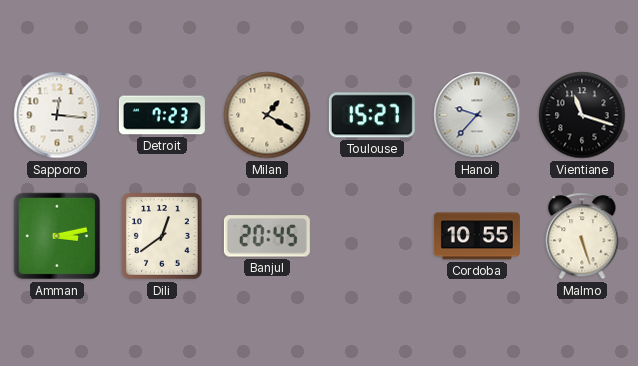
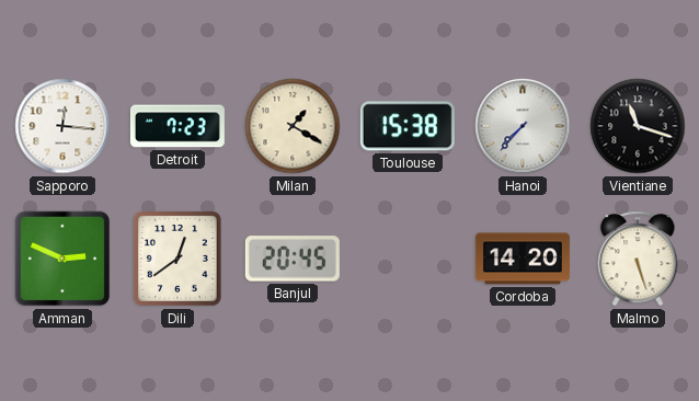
Toulouse: 15:27 -> 15:38 (408, 126)
Hanoi: 9:37 -> 7:37 (523, 126)
Amman: 3:13 -> 2:49 (62, 259)
Cordoba: 10:55 -> 14:20 (523, 259)
